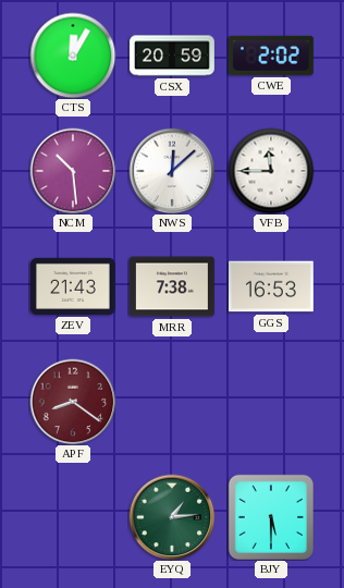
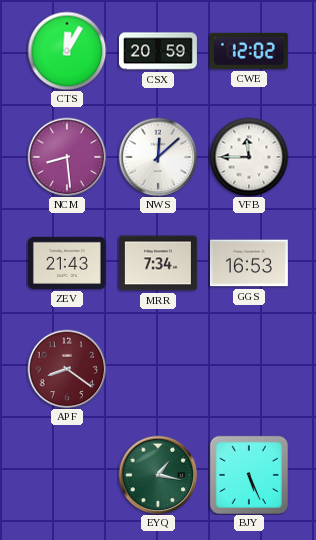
CWE: 2:02 -> 12:02 (249, 51)
NCM: 10:29 -> 8:29 (67, 157)
MRR: 7:38 -> 7:34 (158, 263)
EYQ: 1:14 -> 1:17 (158, 475)
BJY: 5:30 -> 5:26 (248, 474)
